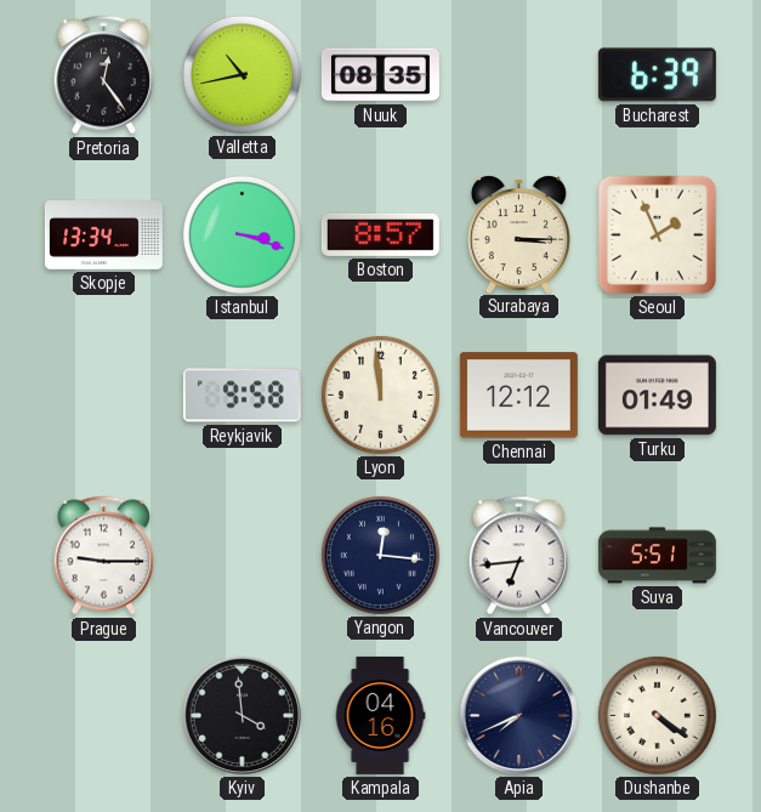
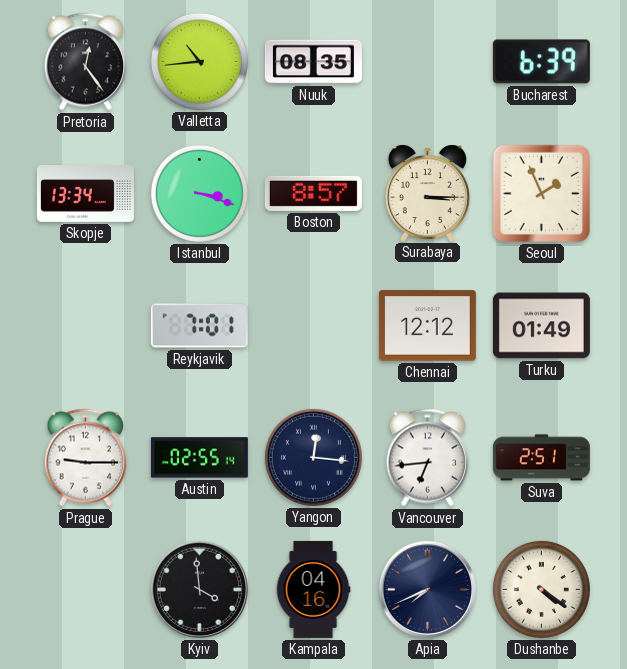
Valletta: 10:43 -> 10:44 (199, 61)
Reykjavik: 9:58 -> 7:01 (199, 326)
Lyon: 11:59 -> none (380, 394)
Austin: none -> 02:55 (199, 458)
Suva: 5:51 -> 2:51 (541, 458)
